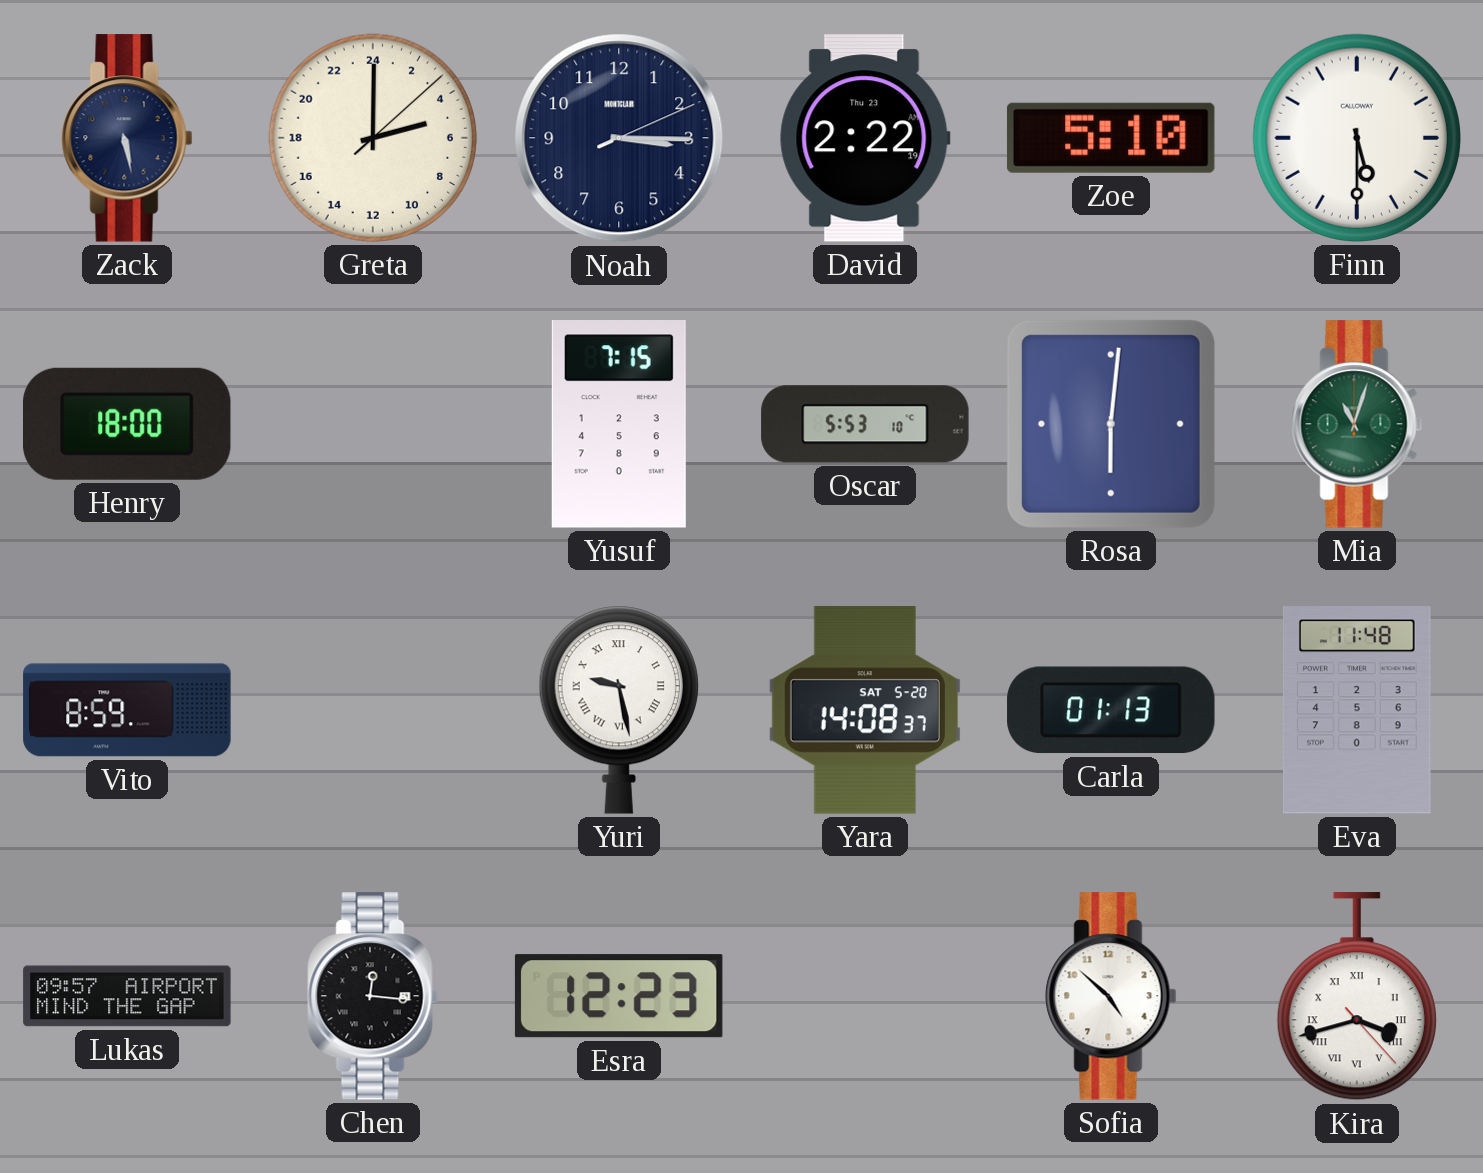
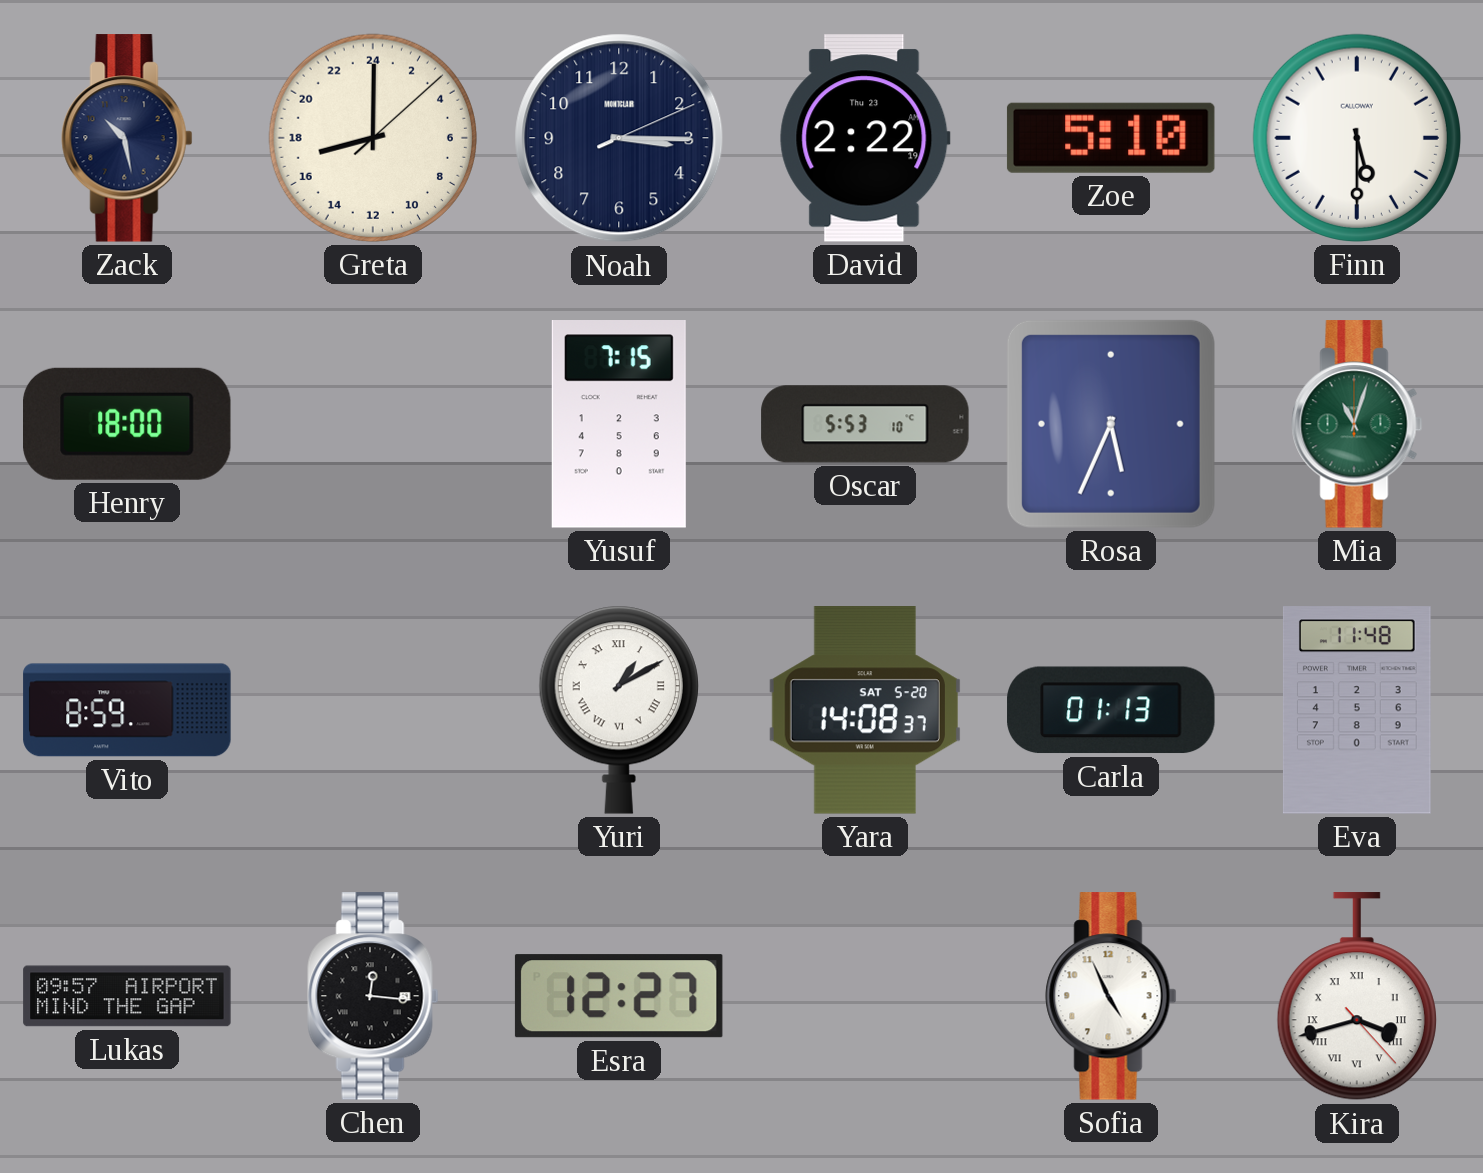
Zack: 5:28 -> 10:28 (127, 138)
Greta: 5:00 -> 17:00 (373, 138)
Rosa: 6:01 -> 5:34 (1111, 424)
Yuri: 9:28 -> 1:10 (619, 710)
Esra: 12:23 -> 12:27 (619, 996)
Sofia: 4:52 -> 4:56 (1111, 996)
